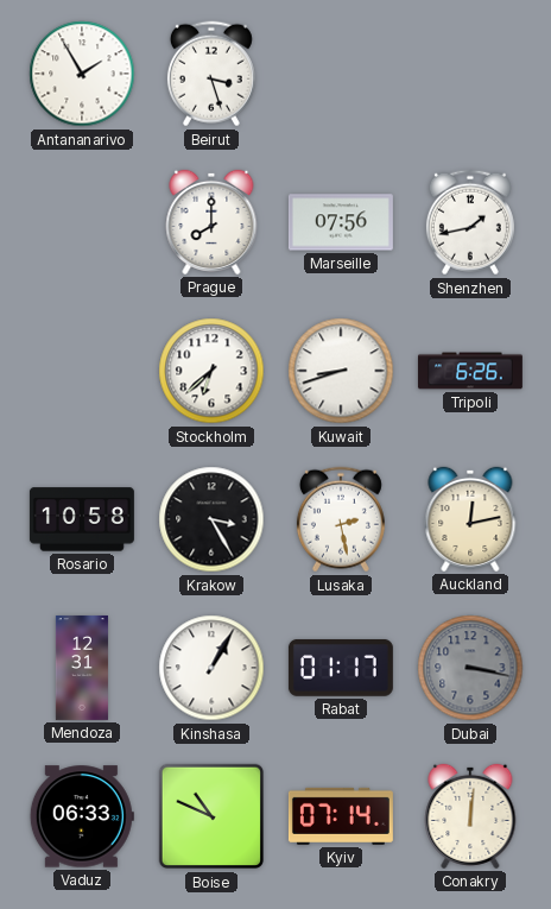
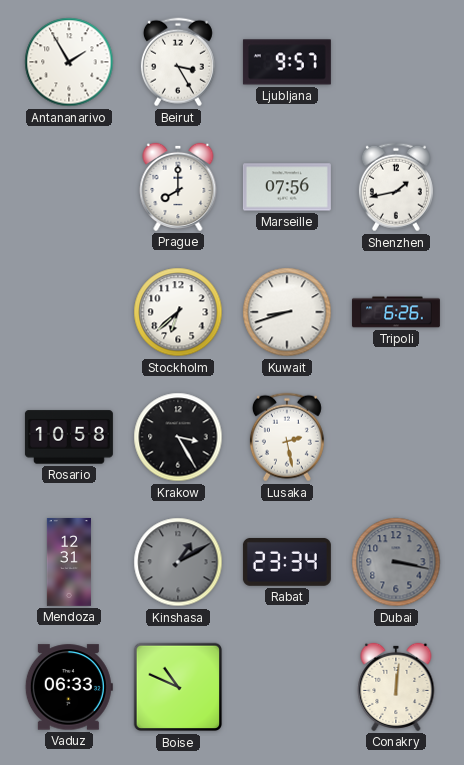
Beirut: 3:27 -> 3:25 (178, 62)
Ljubljana: none -> 9:57 (287, 62)
Auckland: 12:13 -> none (470, 519)
Kinshasa: 1:05 -> 1:10 (178, 562)
Kinshasa dial: white -> grey (178, 562)
Rabat: 01:17 -> 23:34 (287, 562)
Kyiv: 07:14 -> none (341, 816)
